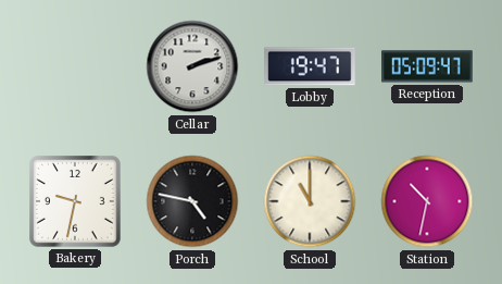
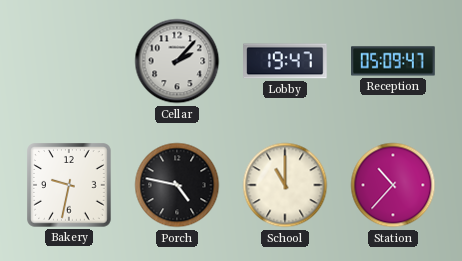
Cellar: 2:12 -> 2:07 (177, 61)
Station: 10:32 -> 10:37 (393, 185)
